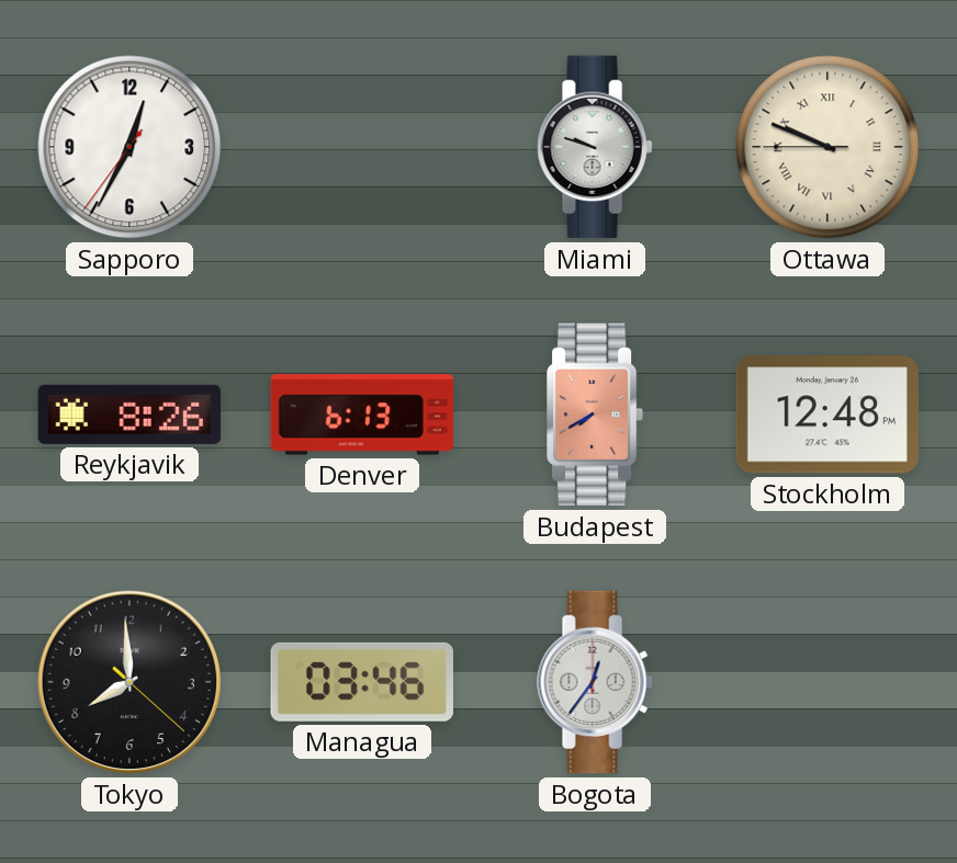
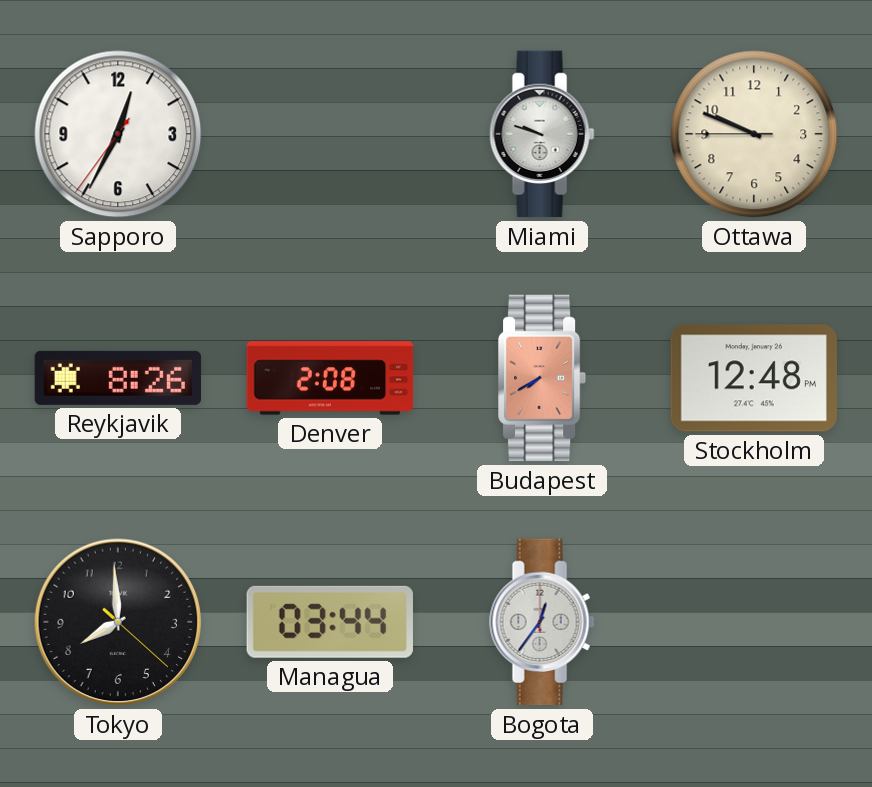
Ottawa numerals: Roman -> Arabic (754, 134)
Denver: 6:13 -> 2:08 (330, 378)
Managua: 03:46 -> 03:44 (330, 622)
